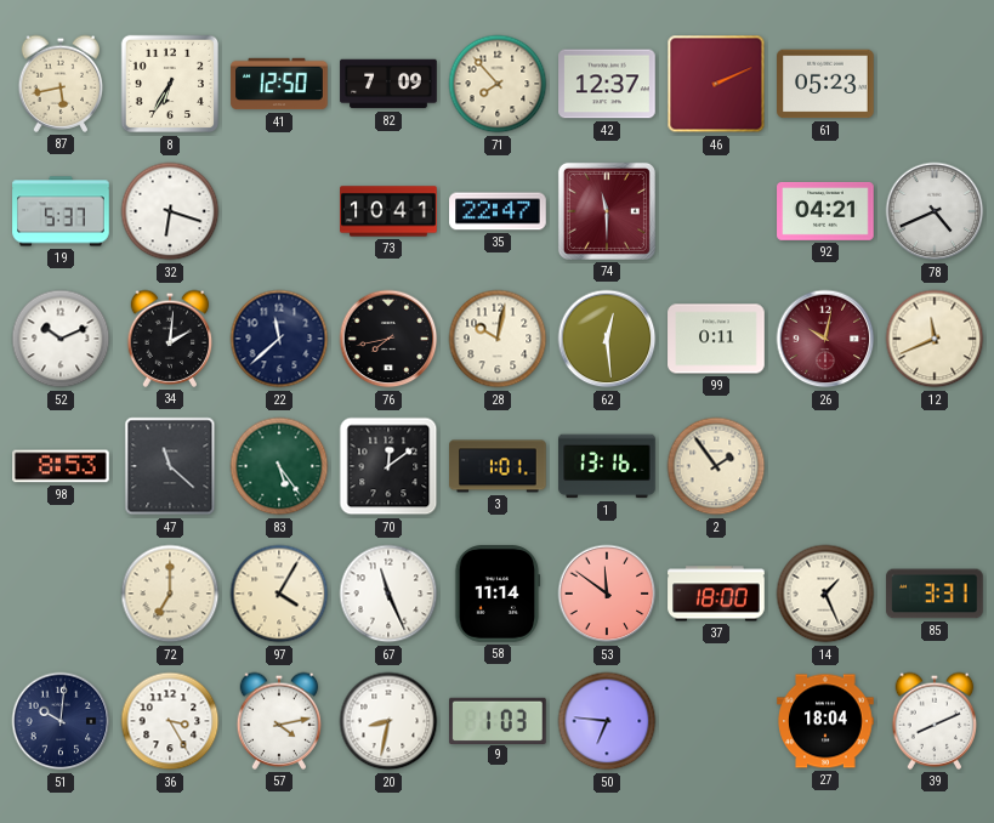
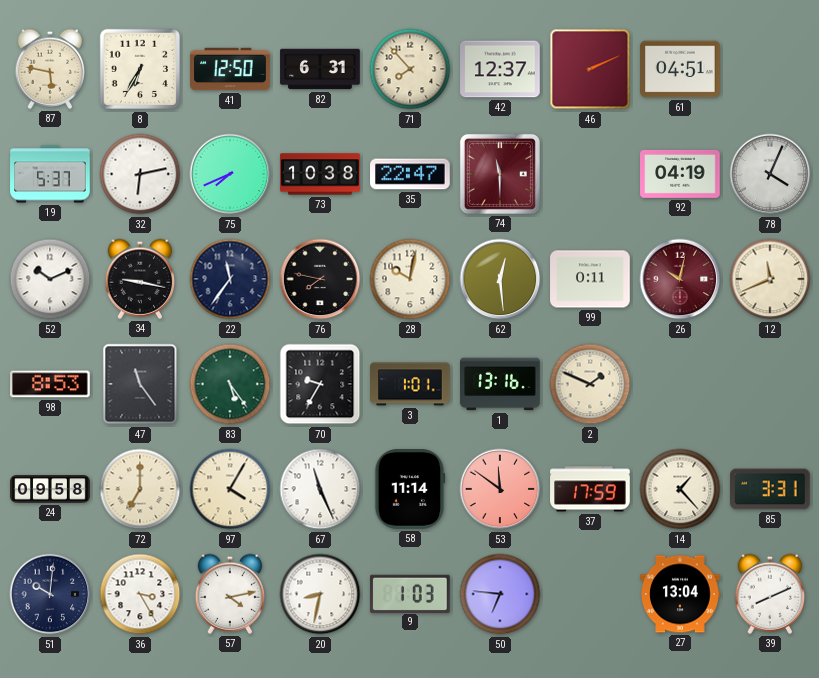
87: 5:43 -> 5:47 (50, 69)
82: 7:09 -> 6:31 (320, 69)
61: 05:23 -> 04:51 (680, 69)
32: 6:18 -> 6:13 (140, 174)
75: none -> 7:41 (230, 174)
73: 10:41 -> 10:38 (320, 174)
92: 04:21 -> 04:19 (680, 174)
78: 4:41 -> 4:04 (770, 174)
34: 2:01 -> 9:17 (140, 279)
22: 11:38 -> 11:36 (230, 279)
76: 7:43 -> 7:47 (320, 279)
47: 11:22 -> 11:24 (140, 384)
70: 12:09 -> 9:35 (320, 384)
2: 1:54 -> 1:49 (590, 384)
24: none -> 09:58 (50, 489)
37: 18:00 -> 17:59 (590, 489)
14: 1:26 -> 1:23 (680, 489)
27: 18:04 -> 13:04 (680, 594)
